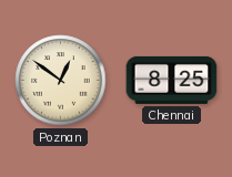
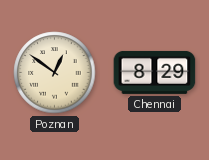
Chennai: 8:25 -> 8:29 (155, 72)
